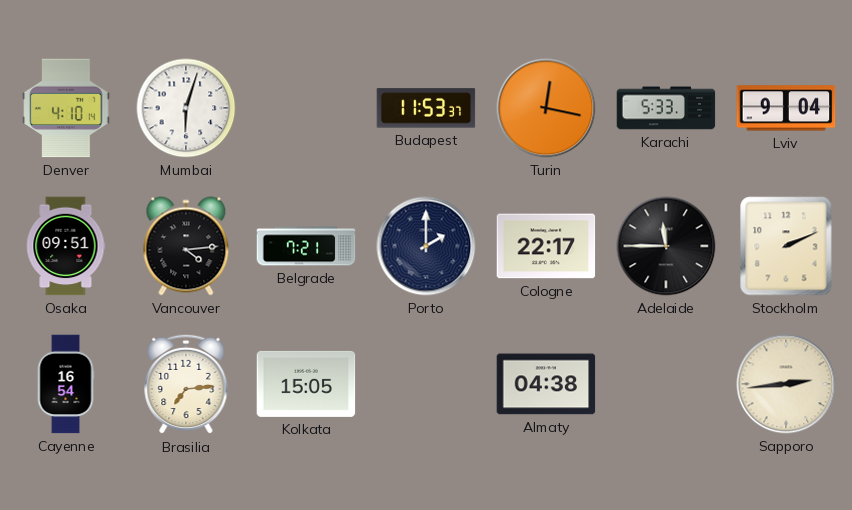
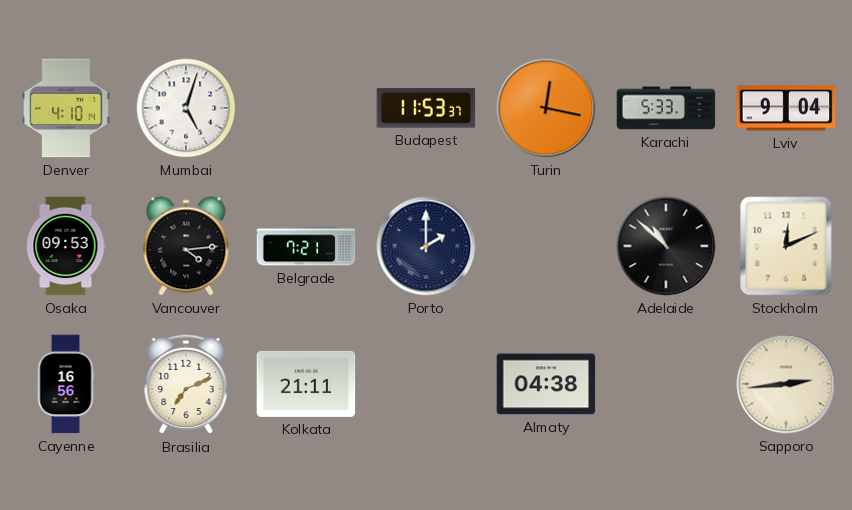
Mumbai: 6:03 -> 5:03 (186, 108)
Osaka: 09:51 -> 09:53 (66, 246)
Cologne: 22:17 -> none (546, 246)
Adelaide: 11:45 -> 10:52 (666, 246)
Stockholm: 2:11 -> 12:11 (786, 246)
Cayenne: 16:54 -> 16:56 (66, 384)
Brasilia: 7:14 -> 7:11 (186, 384)
Kolkata: 15:05 -> 21:11 (306, 384)
